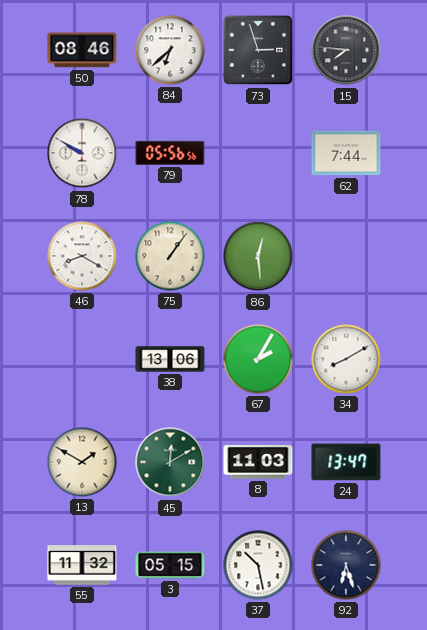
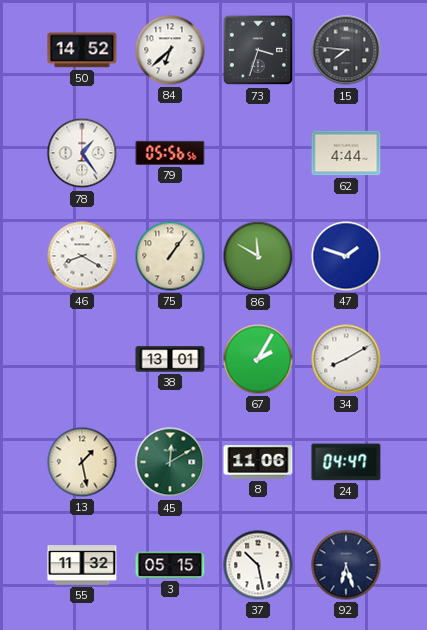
50: 08:46 -> 14:52 (82, 50)
73: 2:57 -> 3:33 (258, 50)
78: 9:50 -> 1:24 (82, 153)
62: 7:44 -> 4:44 (346, 153)
86: 12:29 -> 11:50 (258, 256)
47: none -> 1:48 (346, 256)
38: 13:06 -> 13:01 (170, 359)
13: 1:50 -> 1:28 (82, 462)
8: 11:03 -> 11:06 (258, 463)
24: 13:47 -> 04:47 (346, 462)
